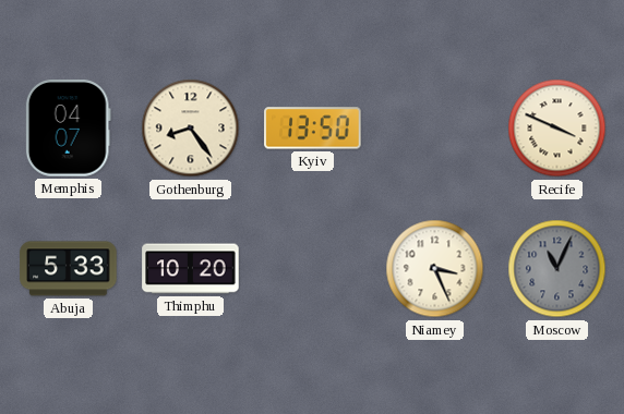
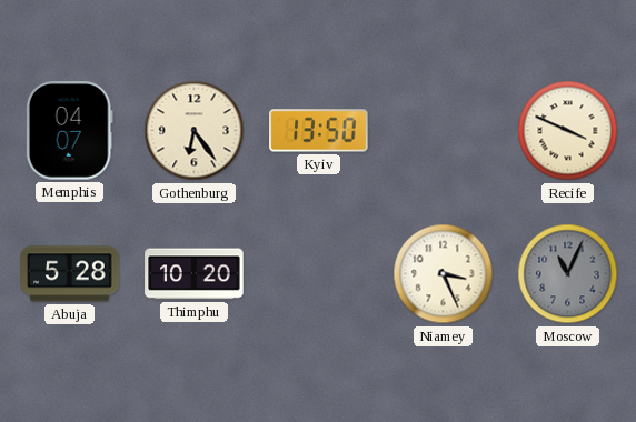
Gothenburg: 8:24 -> 6:24 (195, 131)
Abuja: 5:33 -> 5:28 (70, 274)
